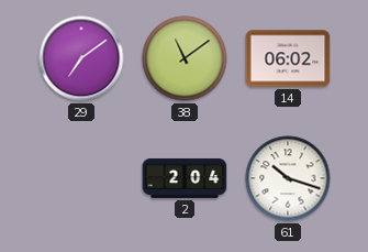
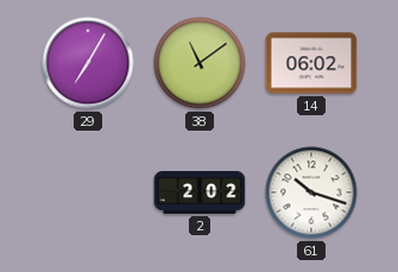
29: 7:09 -> 7:05 (88, 63)
2: 2:04 -> 2:02 (200, 192)
